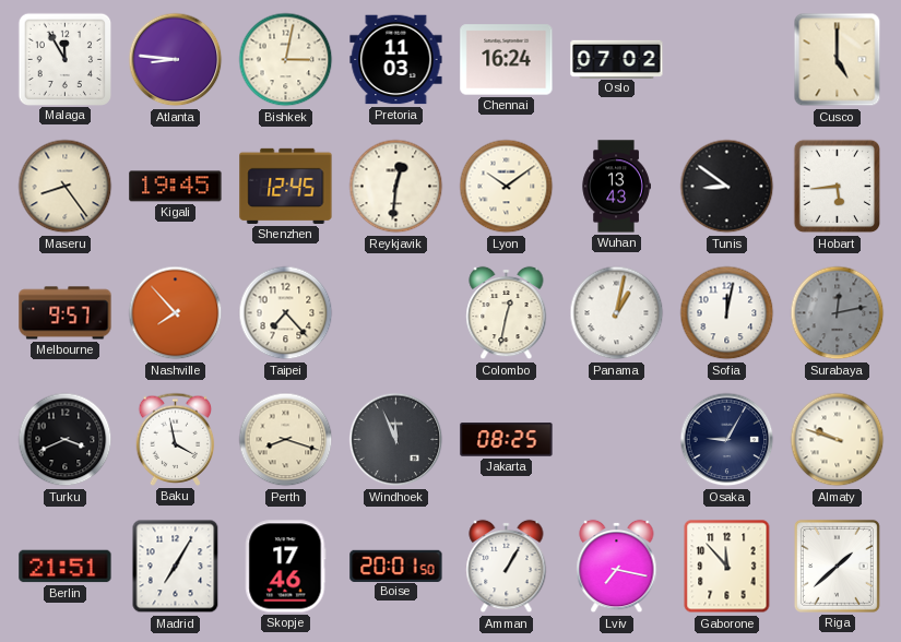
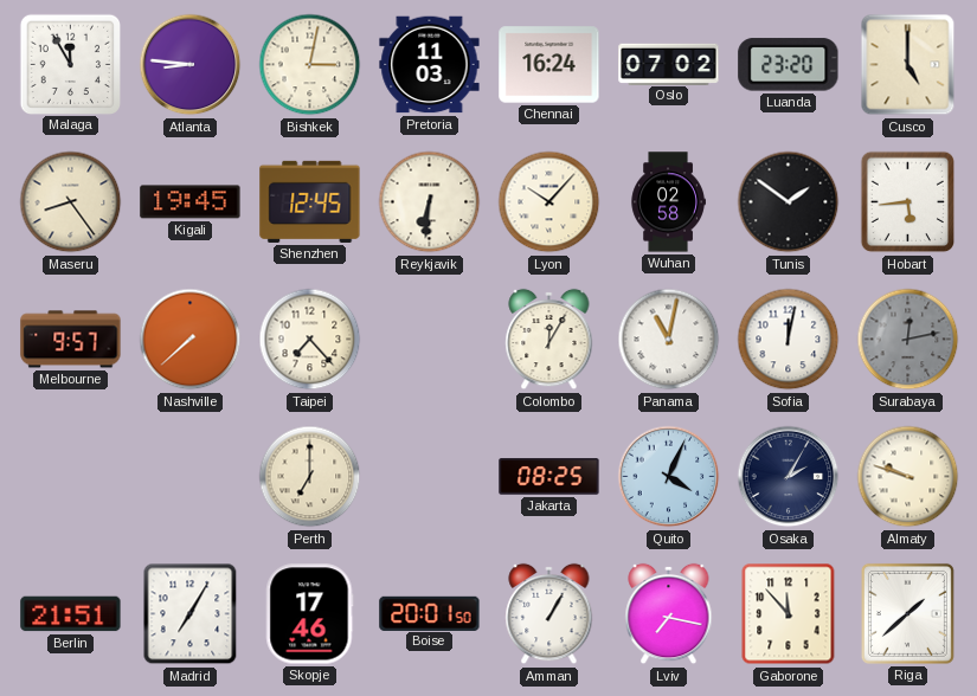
Luanda: none -> 23:20 (789, 65)
Reykjavik: 12:31 -> 6:31 (430, 202)
Lyon: 10:09 -> 10:07 (549, 202)
Wuhan: 13:43 -> 02:58 (668, 202)
Tunis: 8:51 -> 1:51 (789, 202)
Nashville: 7:53 -> 7:38 (191, 340)
Colombo: 12:32 -> 12:05 (549, 340)
Panama: 1:02 -> 11:02 (669, 340)
Turku: 3:41 -> none (66, 440)
Baku: 3:58 -> none (176, 439)
Perth: 8:18 -> 7:00 (310, 477)
Windhoek: 11:56 -> none (396, 440)
Quito: none -> 4:04 (669, 477)
Osaka: 9:05 -> 2:05 (789, 477)
